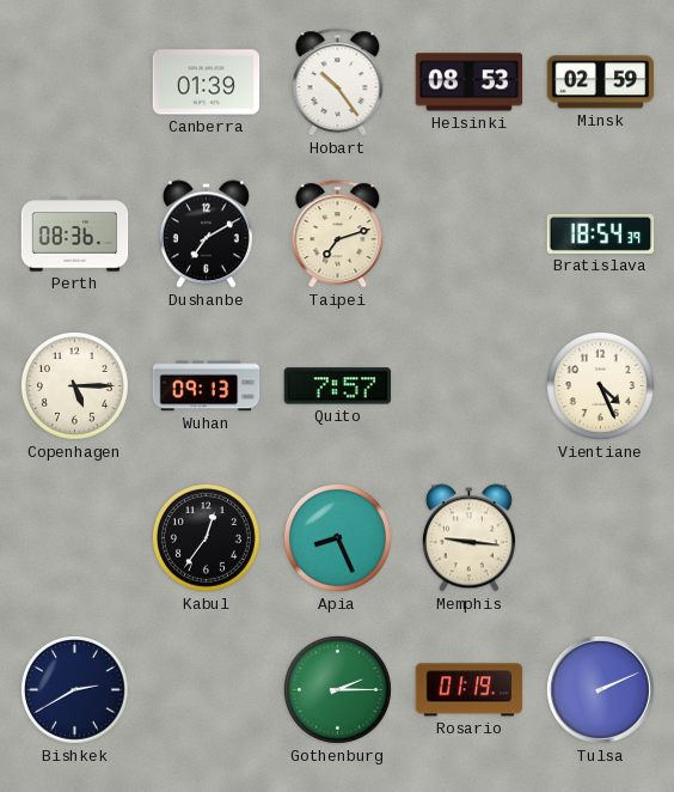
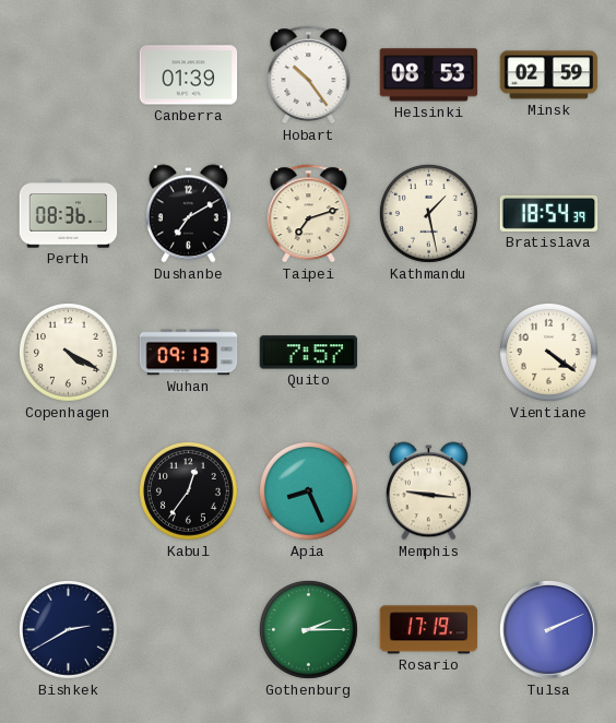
Kathmandu: none -> 1:28 (428, 213)
Copenhagen: 5:15 -> 4:20 (68, 352)
Vientiane: 4:26 -> 4:21 (548, 352)
Rosario: 01:19 -> 17:19 (429, 630)
